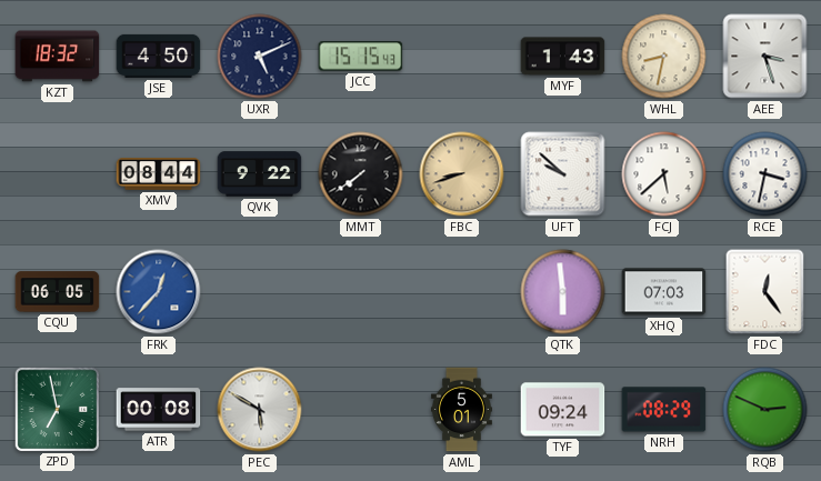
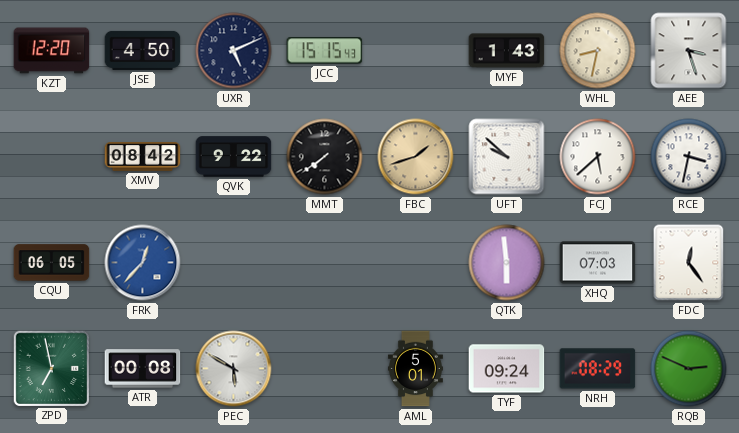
KZT: 18:32 -> 12:20 (52, 51)
XMV: 08:44 -> 08:42 (143, 157)
FBC: 8:42 -> 1:42 (416, 157)
